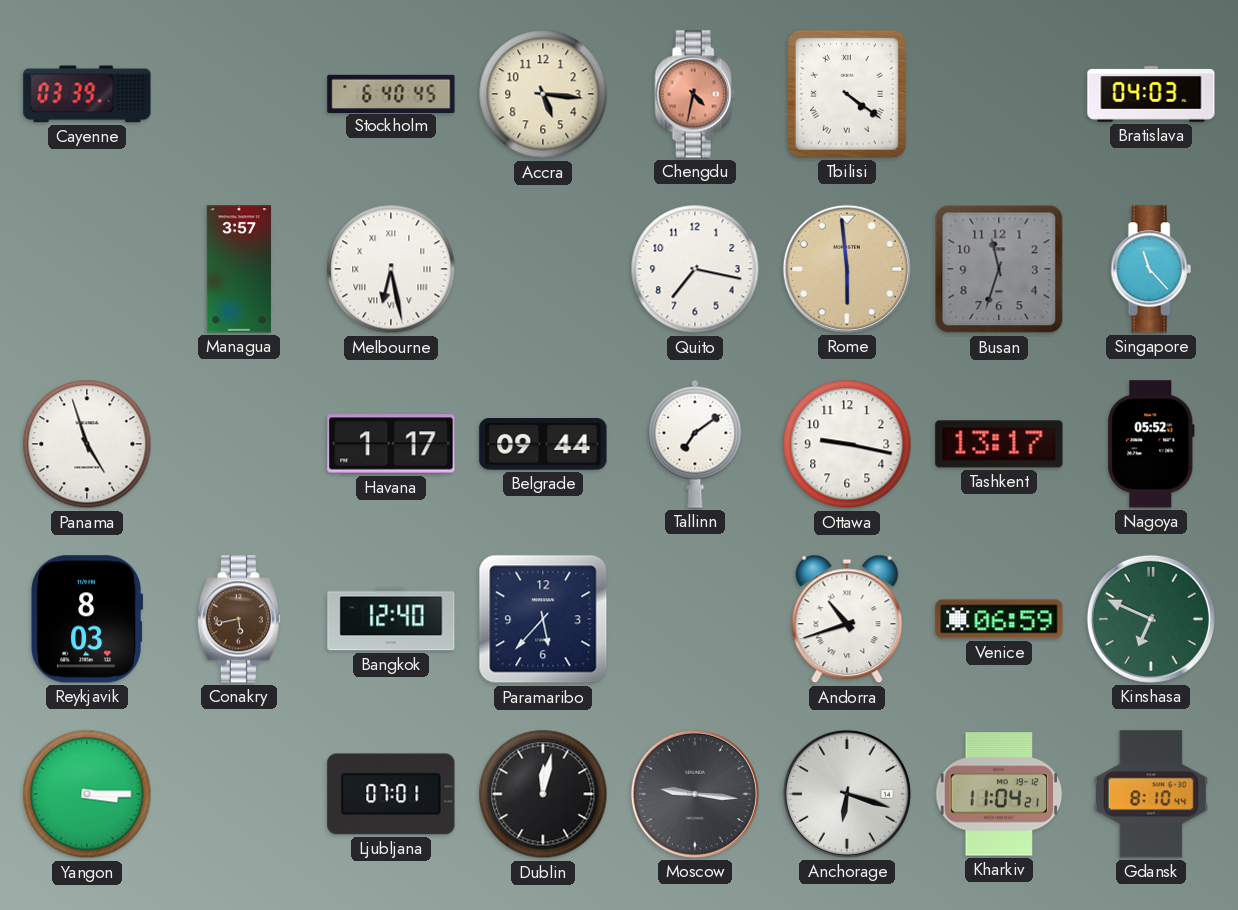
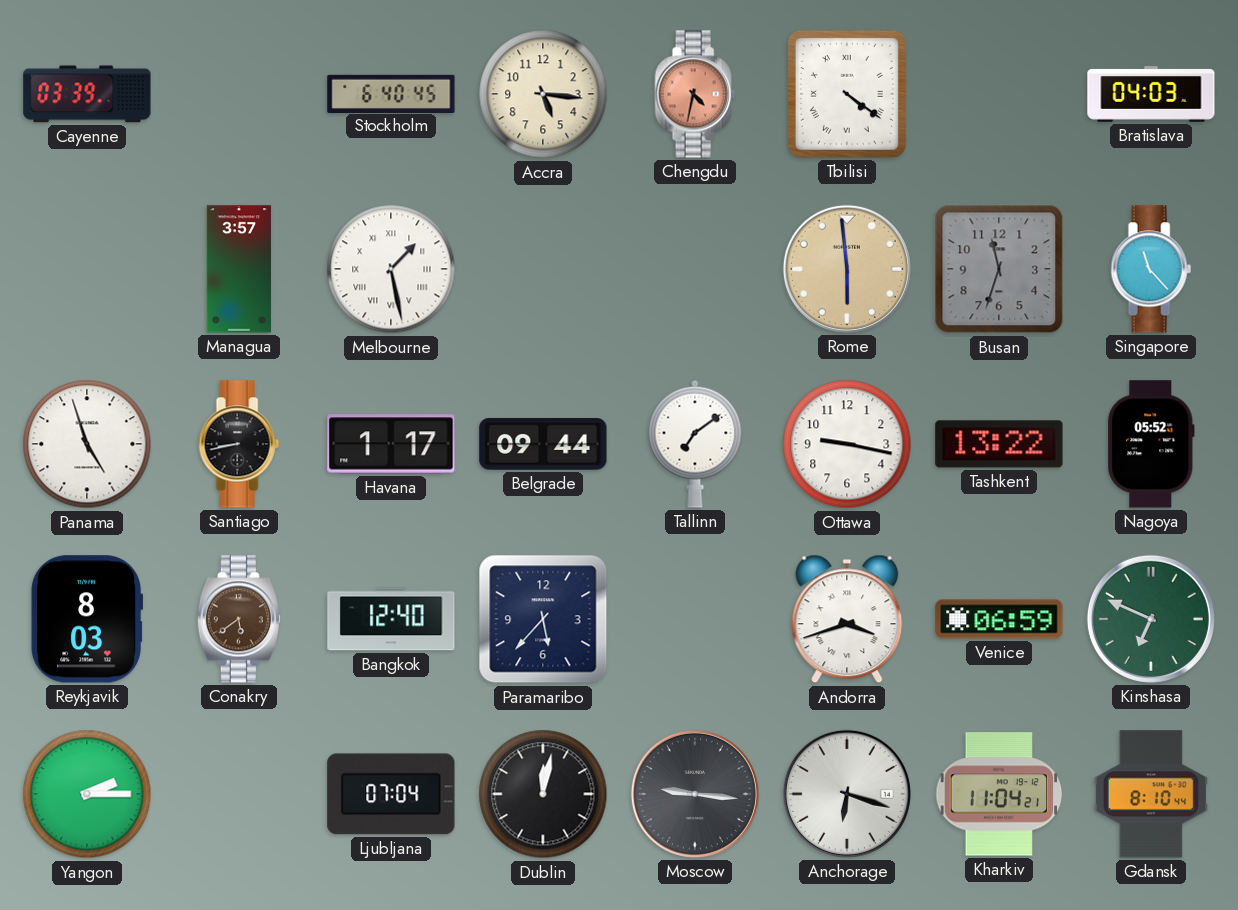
Melbourne: 6:28 -> 1:28 (391, 269)
Quito: 7:17 -> none (695, 269)
Santiago: none -> 8:43 (239, 444)
Tashkent: 13:17 -> 13:22 (999, 444)
Conakry: 5:43 -> 5:39 (239, 619)
Andorra: 10:42 -> 3:42 (847, 619)
Yangon: 3:15 -> 2:15 (87, 794)
Ljubljana: 07:01 -> 07:04 (391, 794)
